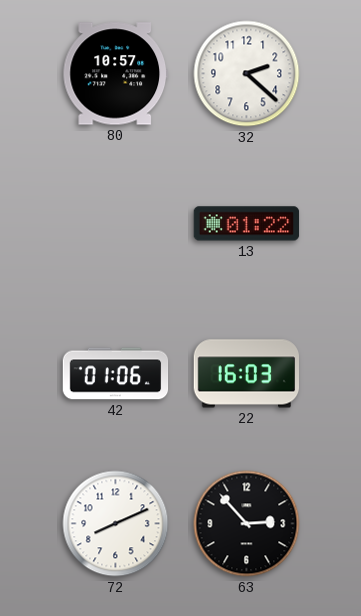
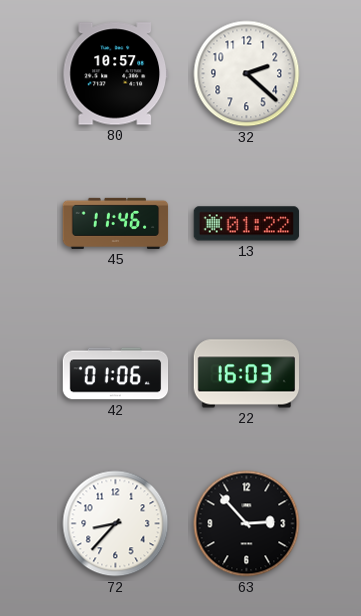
45: none -> 11:46 (116, 223)
72: 8:11 -> 8:37 (116, 524)
